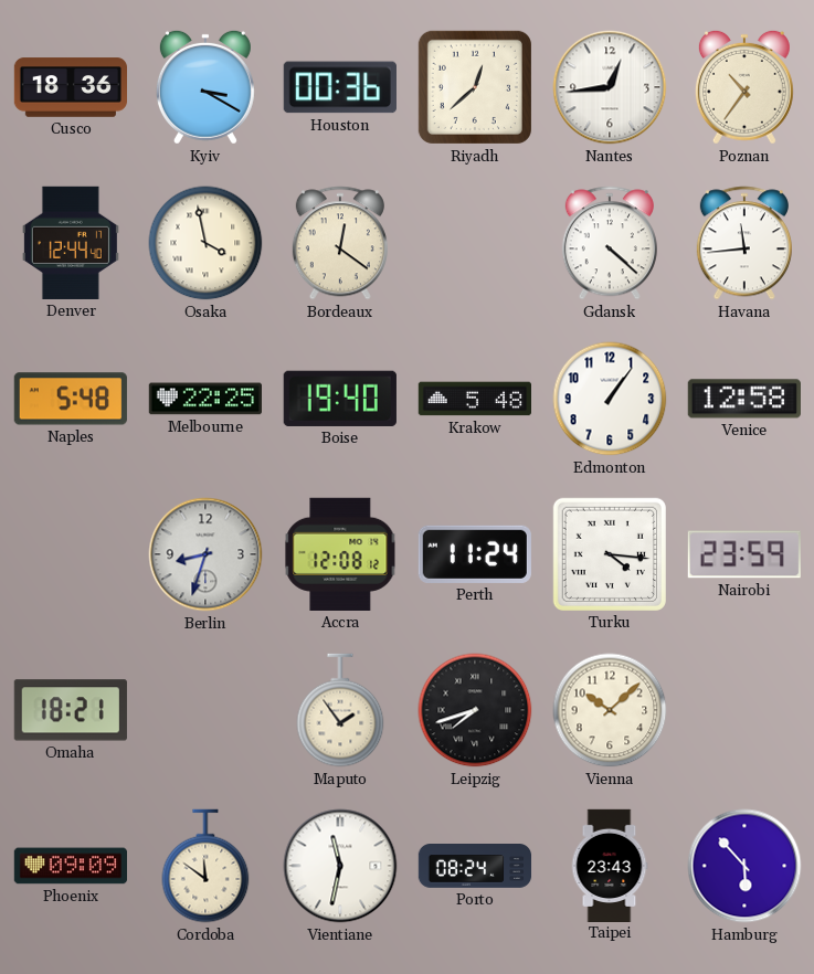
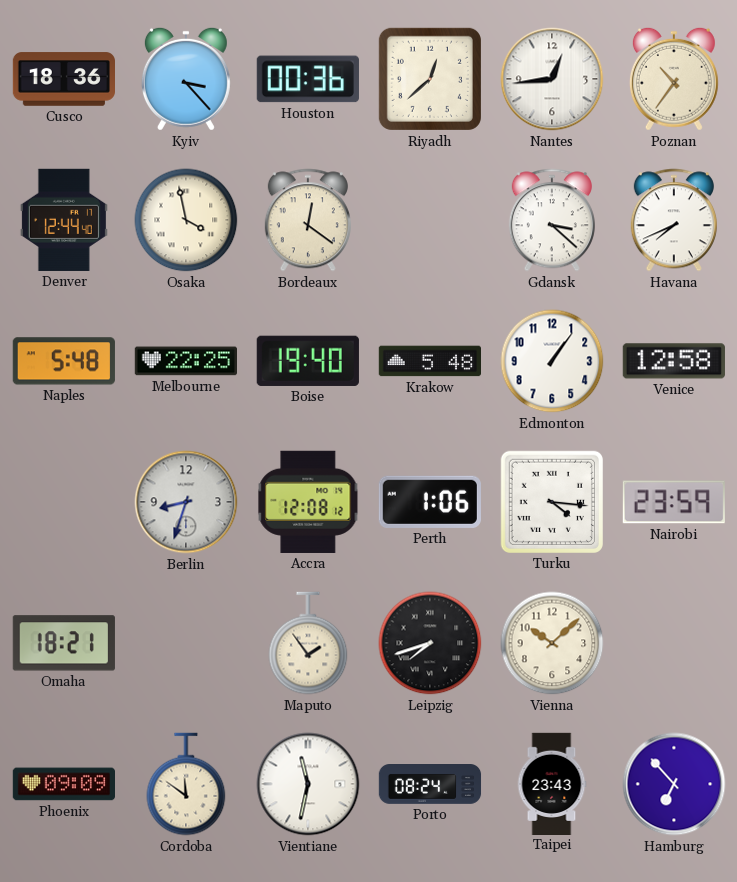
Kyiv: 3:20 -> 3:23 (186, 79)
Gdansk: 4:22 -> 3:22 (552, 220)
Havana: 11:44 -> 7:41 (674, 220)
Perth: 11:24 -> 1:06 (430, 502)
Hamburg: 5:53 -> 6:53 (674, 784)
